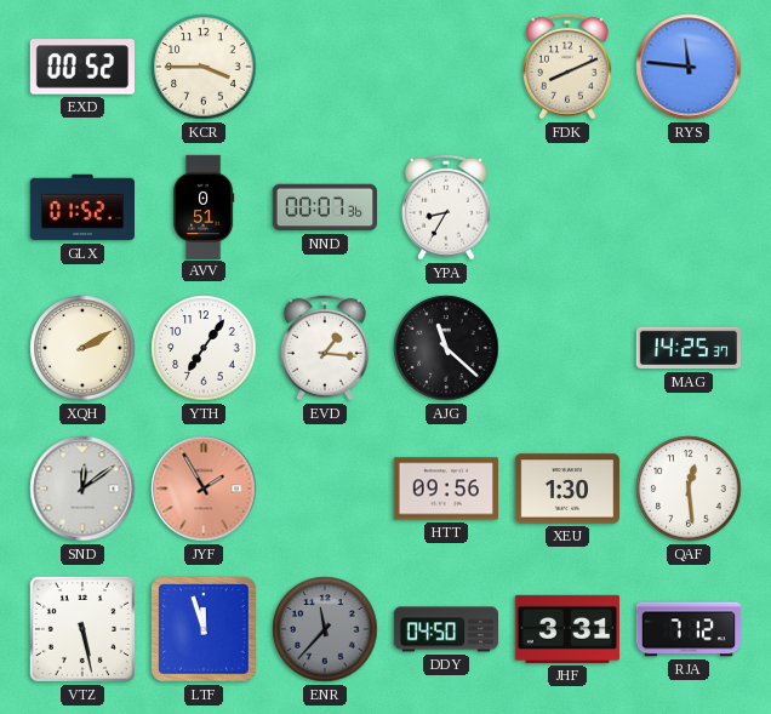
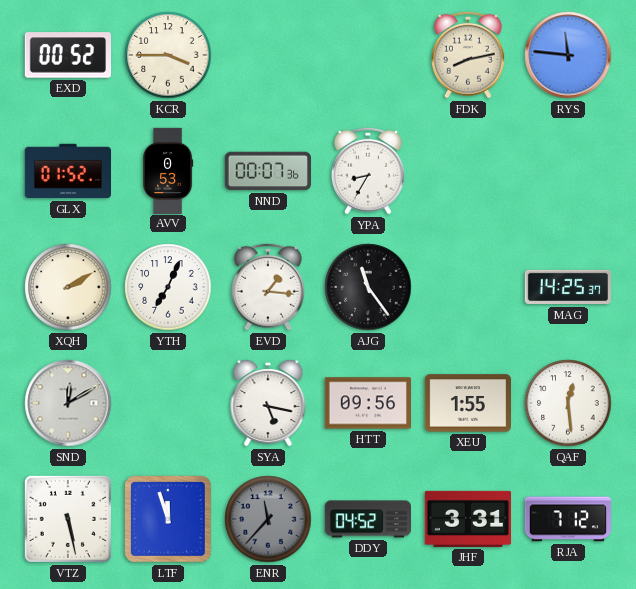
FDK: 8:11 -> 8:13 (468, 55)
AVV: 0:51 -> 0:53 (168, 170)
YTH: 7:06 -> 7:04 (168, 287)
AJG: 11:22 -> 11:24 (368, 287)
SND: 12:09 -> 12:10 (68, 403)
JYF: 1:55 -> none (204, 489)
SYA: none -> 5:17 (268, 403)
XEU: 1:30 -> 1:55 (467, 403)
DDY: 04:50 -> 04:52 (367, 519)
